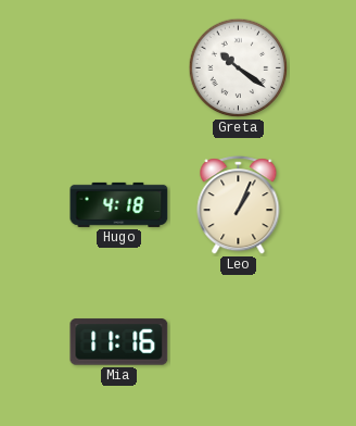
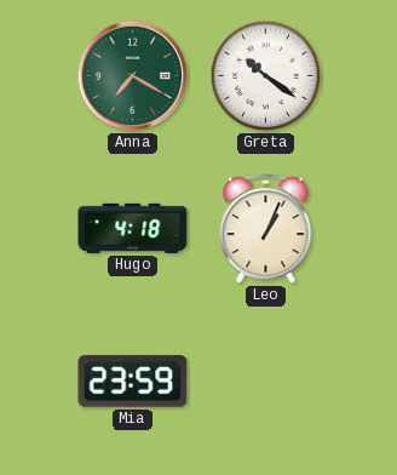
Anna: none -> 7:20 (133, 76)
Mia: 11:16 -> 23:59 (133, 382)
